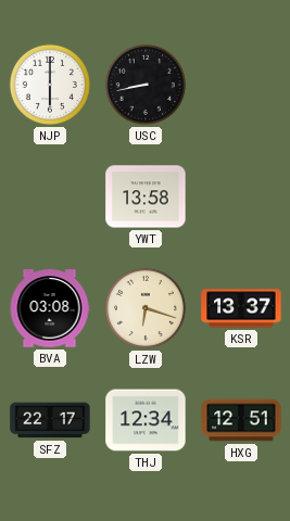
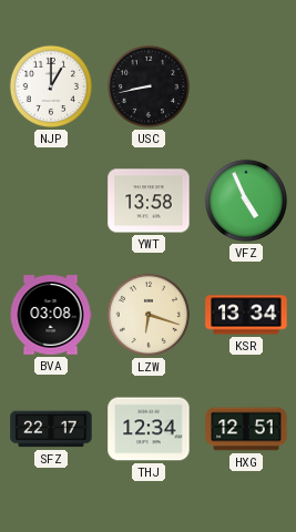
NJP: 6:00 -> 1:00 (51, 86)
VFZ: none -> 4:56 (246, 201)
KSR: 13:37 -> 13:34 (246, 315)
